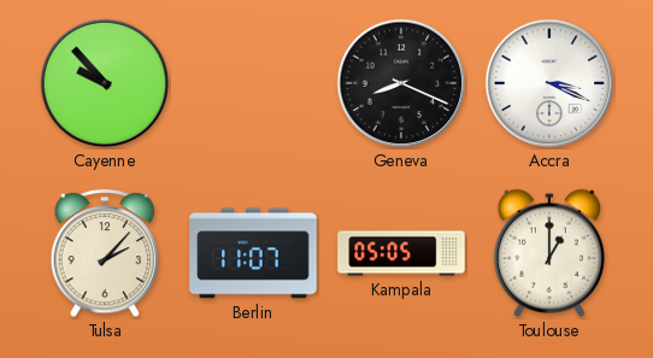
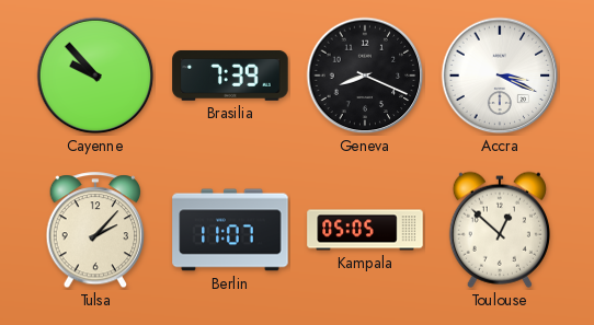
Brasilia: none -> 7:39 (230, 76)
Toulouse: 1:00 -> 12:52 (500, 230)
